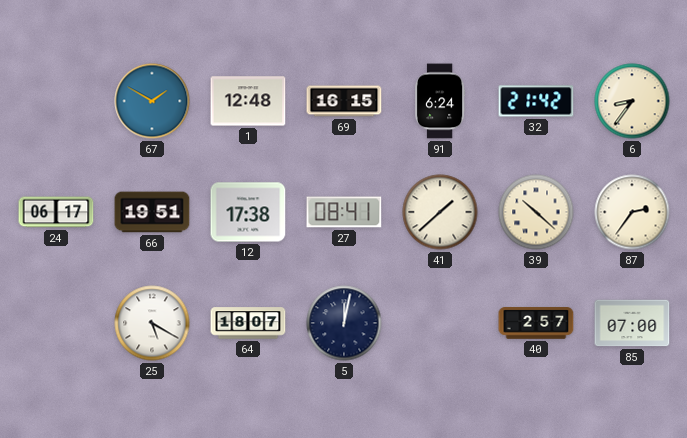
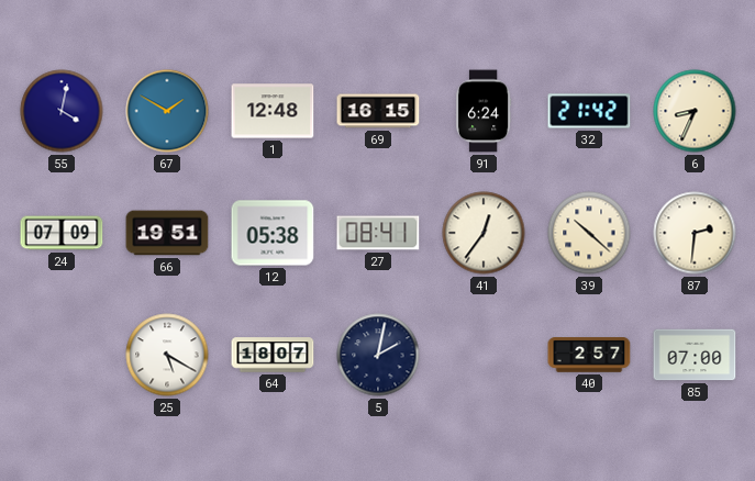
55: none -> 4:02 (62, 111)
6: 8:36 -> 8:34 (695, 111)
24: 06:17 -> 07:09 (62, 233)
12: 17:38 -> 05:38 (273, 233)
41: 1:38 -> 12:36 (484, 233)
87: 2:36 -> 2:31 (695, 233)
5: 12:02 -> 2:02 (378, 355)
